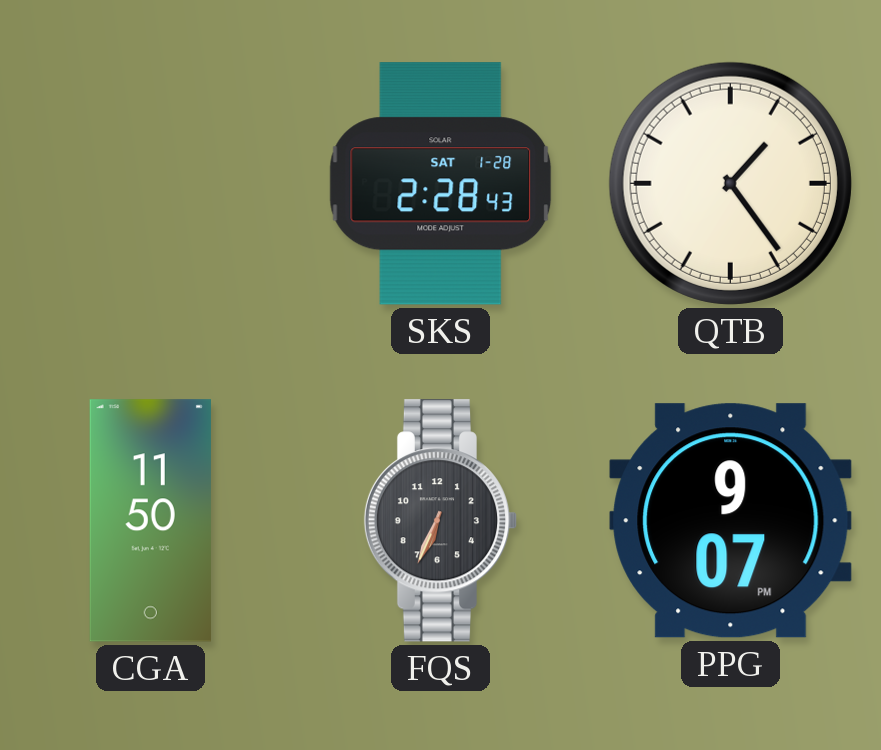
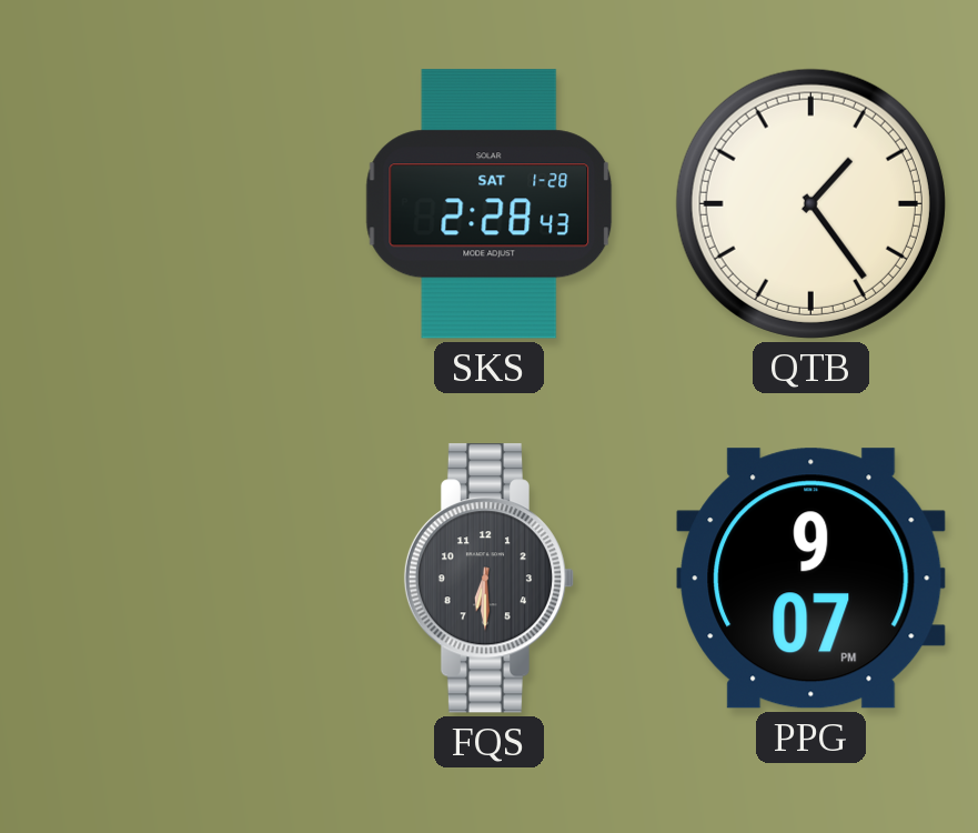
CGA: 11:50 -> none (150, 521)
FQS: 6:34 -> 6:30 (490, 579)
